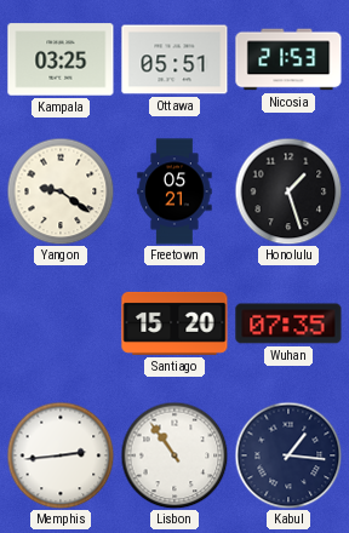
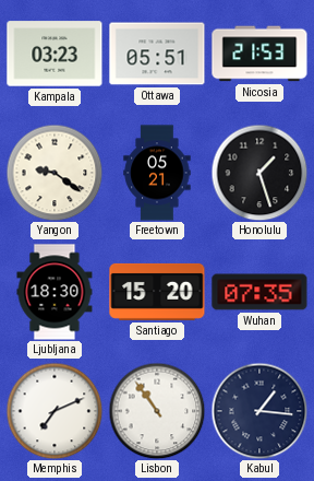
Kampala: 03:25 -> 03:23 (55, 54)
Ljubljana: none -> 18:30 (55, 292)
Memphis: 2:44 -> 7:11 (55, 411)
